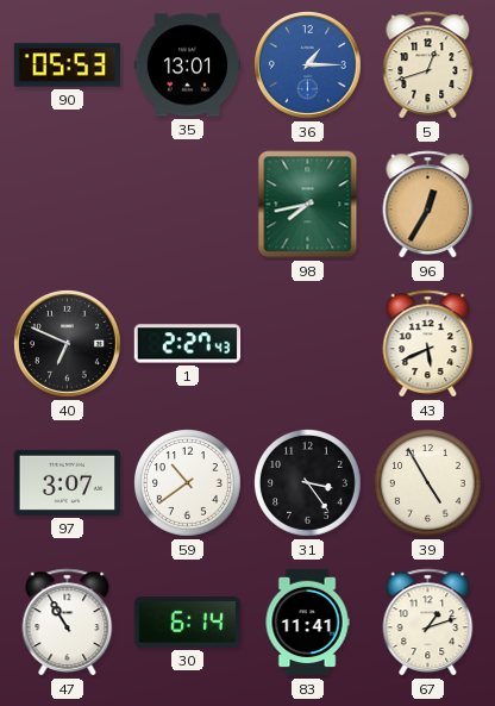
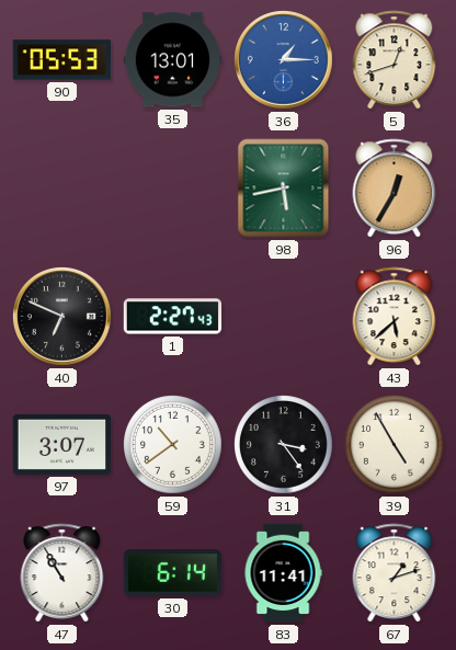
98: 7:43 -> 5:43 (284, 189)
43: 5:41 -> 5:38 (395, 317)
